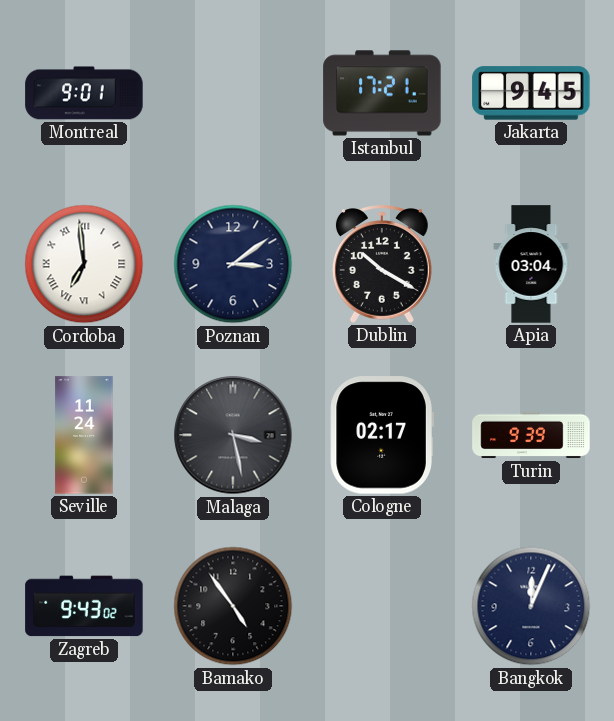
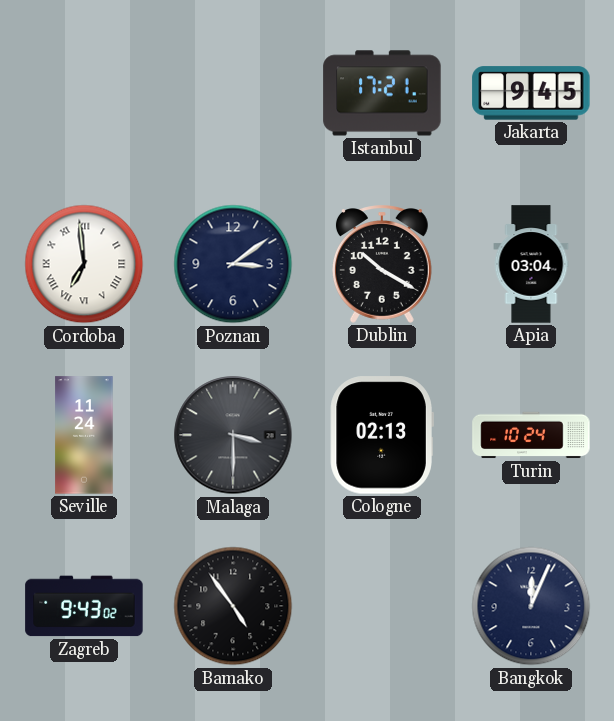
Montreal: 9:01 -> none (84, 93)
Malaga: 3:28 -> 3:30 (233, 435)
Cologne: 02:17 -> 02:13 (382, 435)
Turin: 9:39 -> 10:24 (531, 435)
